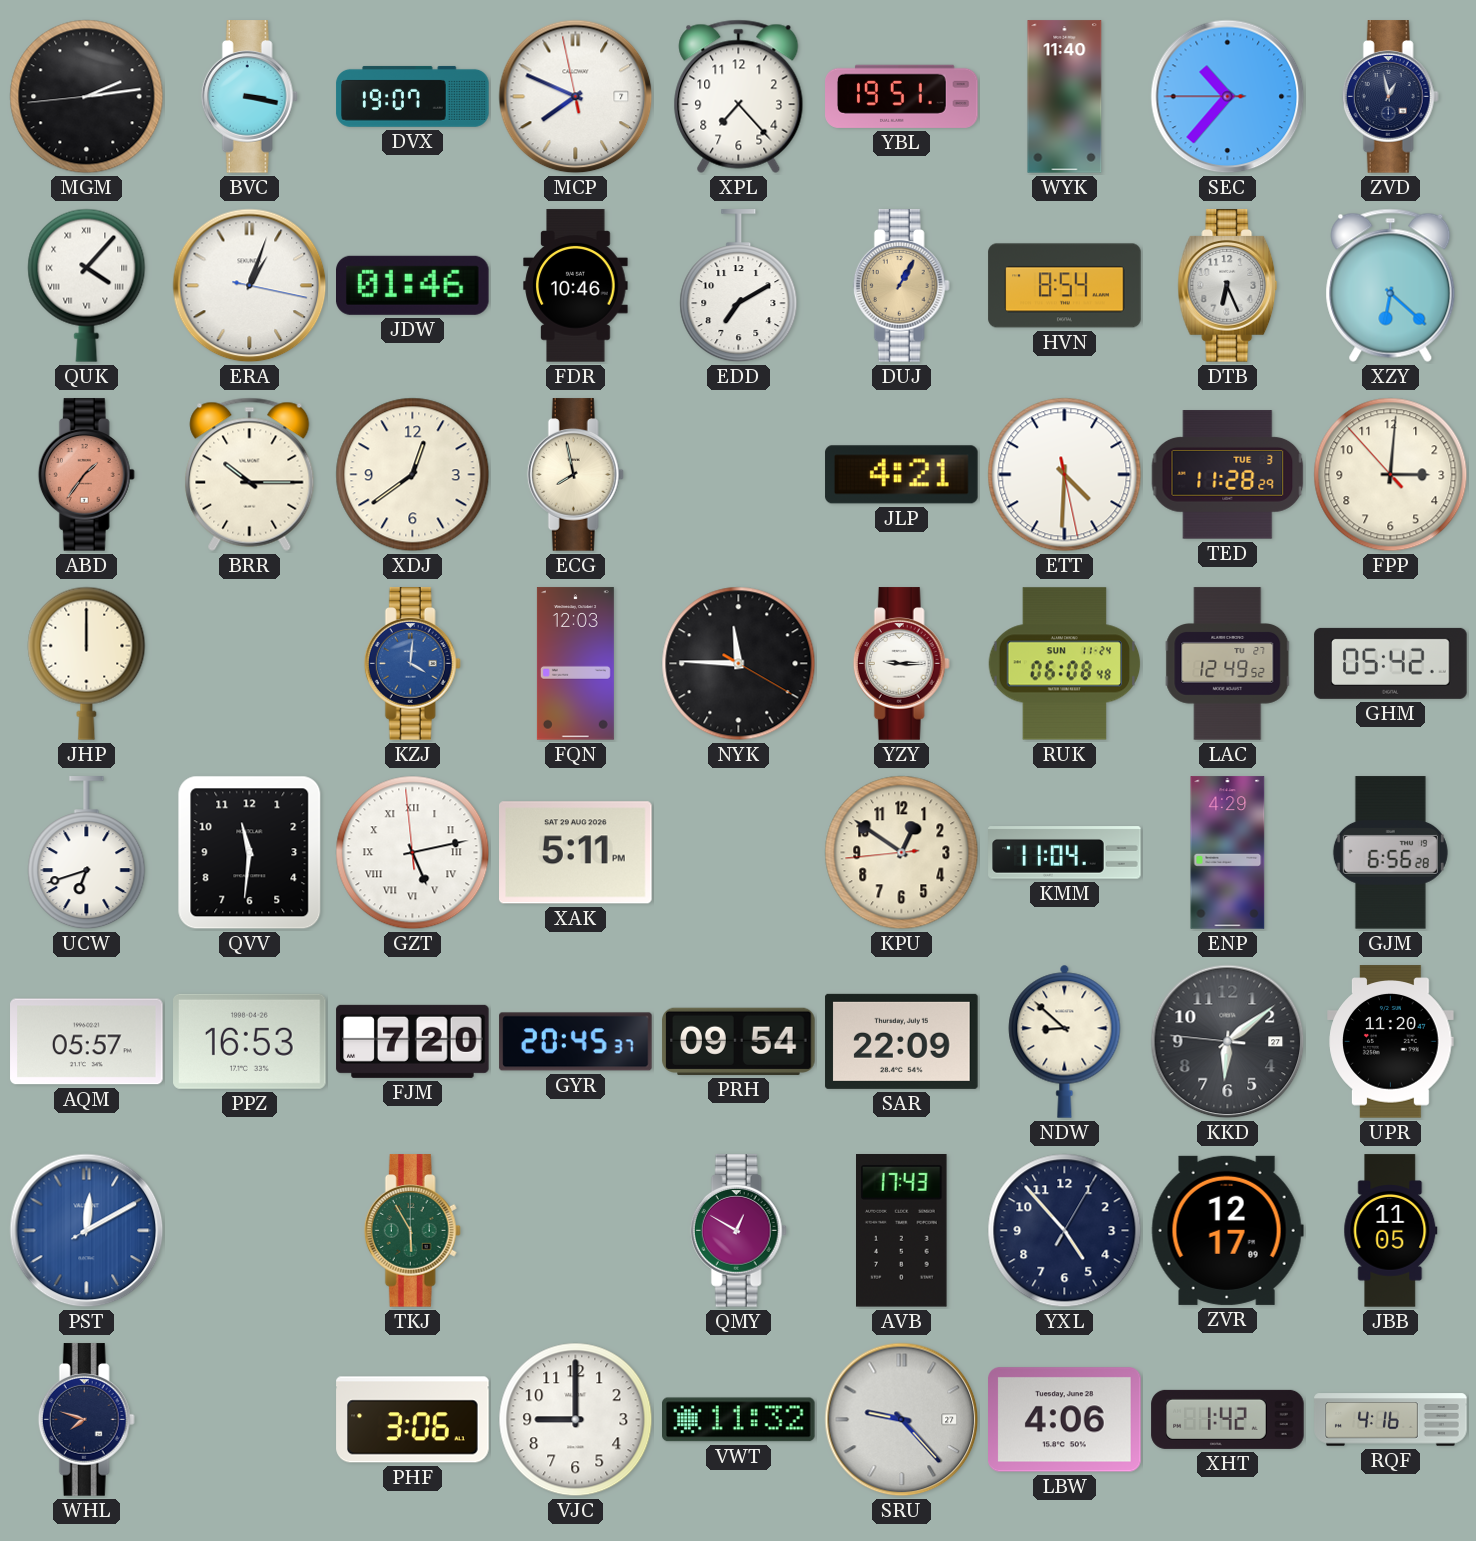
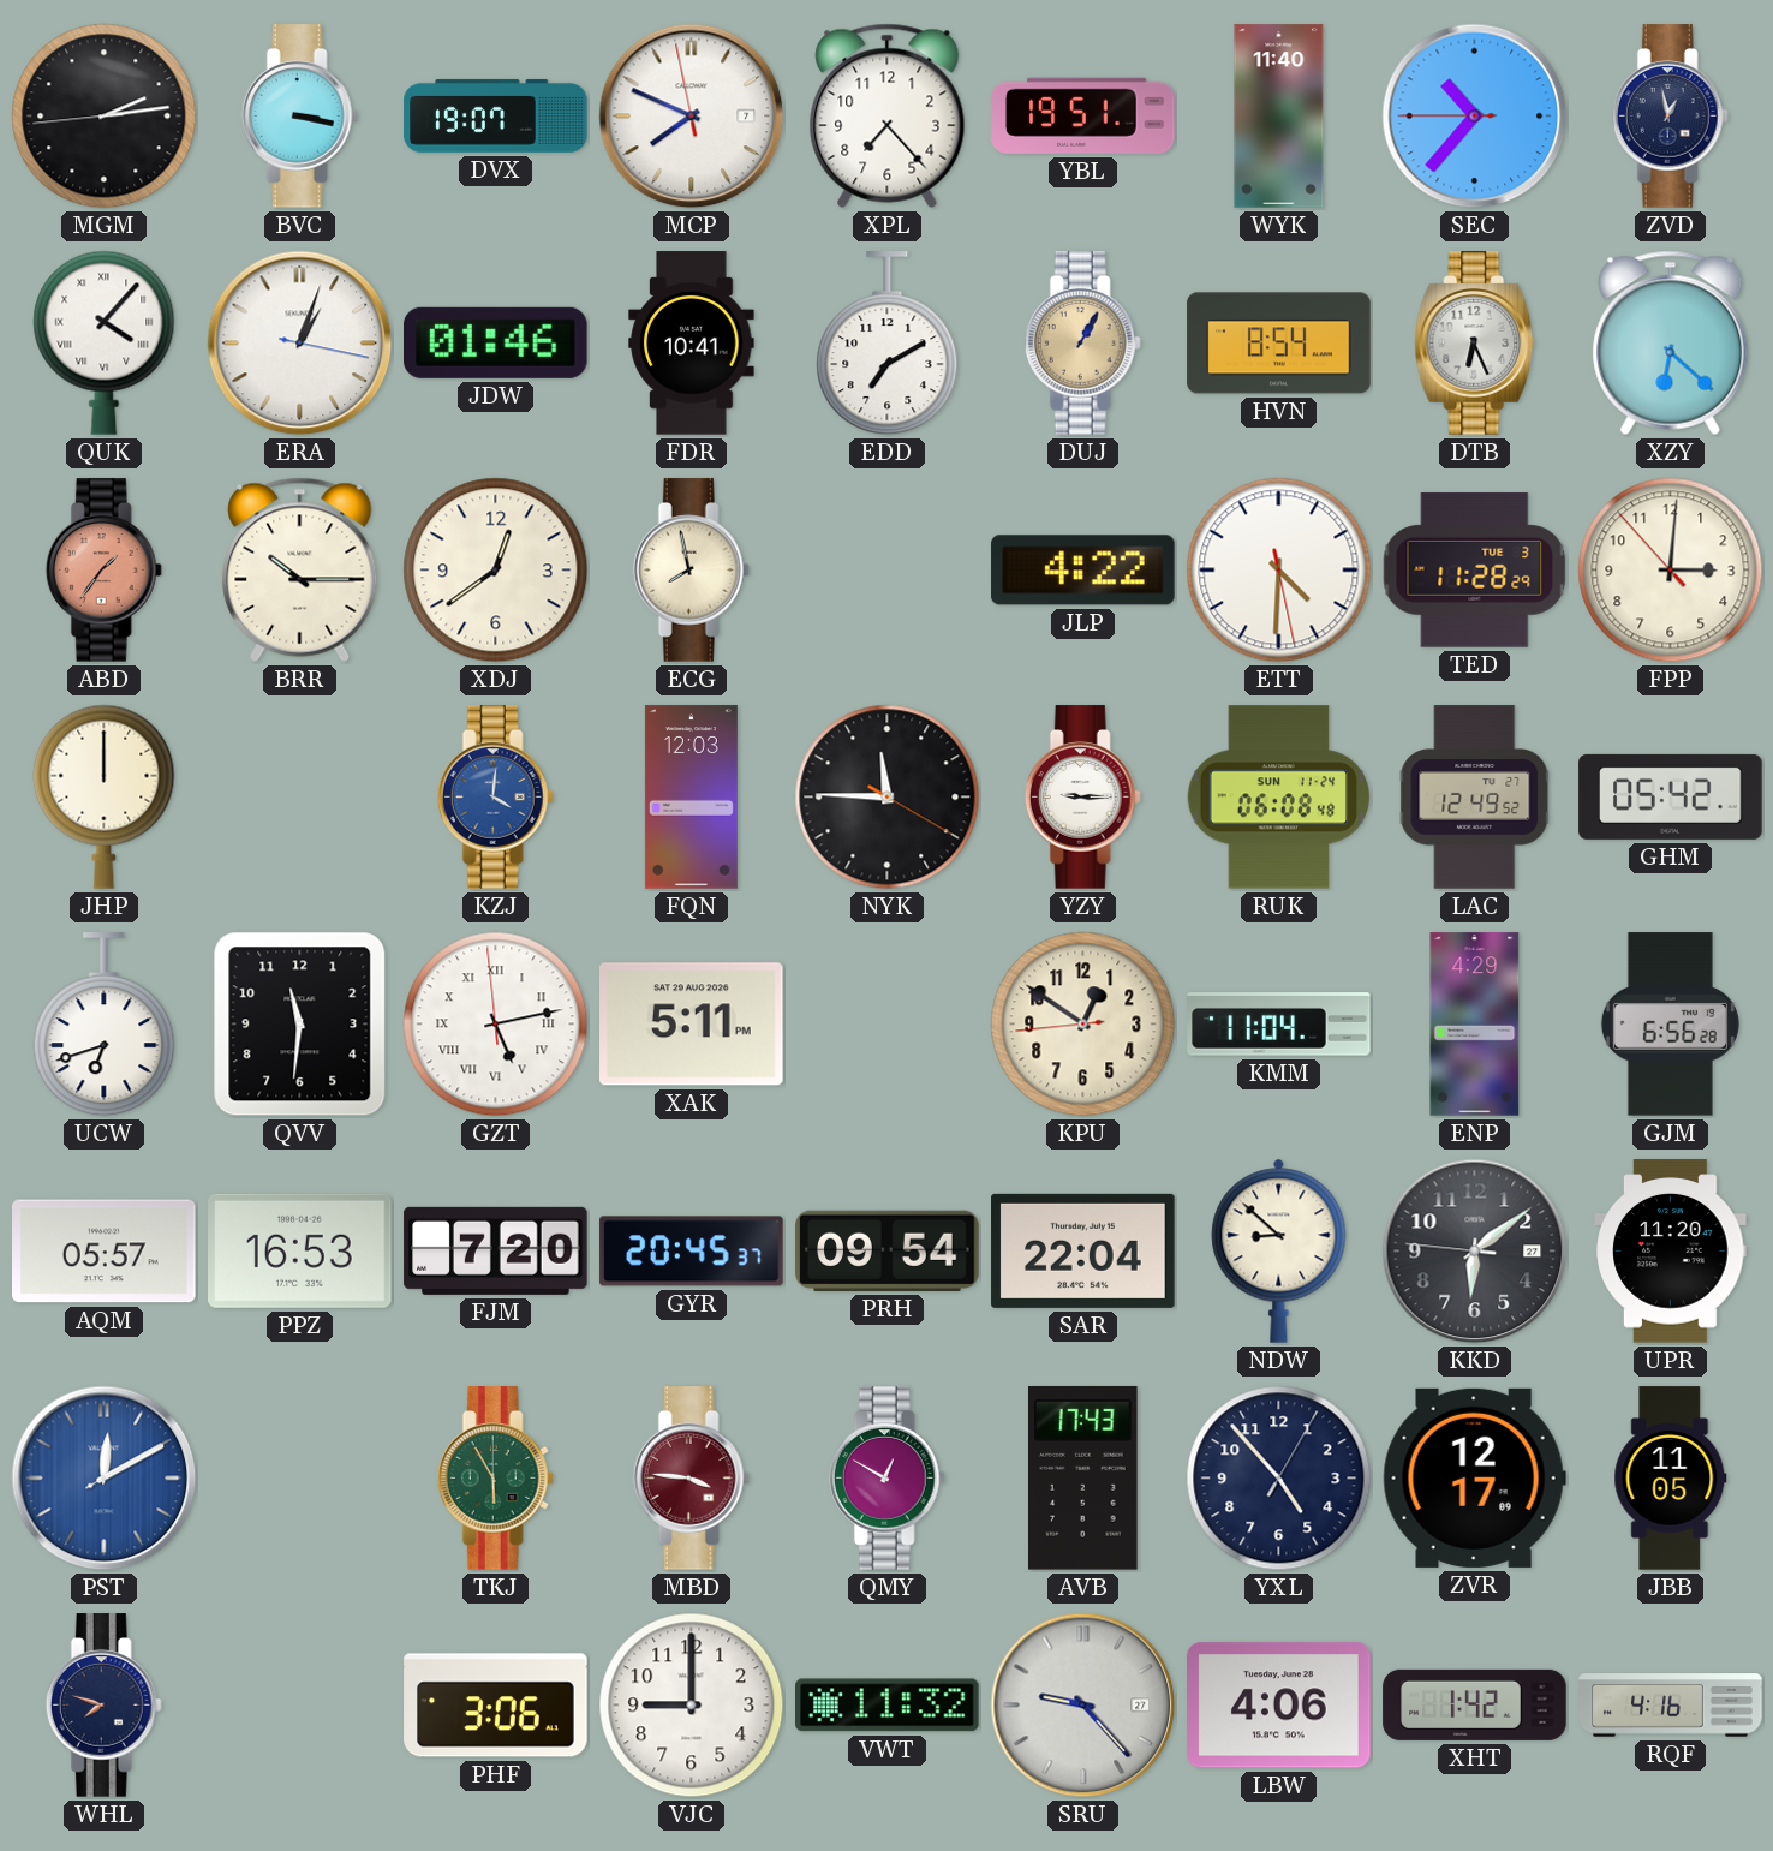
FDR: 10:46 -> 10:41 (692, 344)
JLP: 4:21 -> 4:22 (1083, 571)
SAR: 22:09 -> 22:04 (1083, 1250)
MBD: none -> 3:46 (691, 1479)
